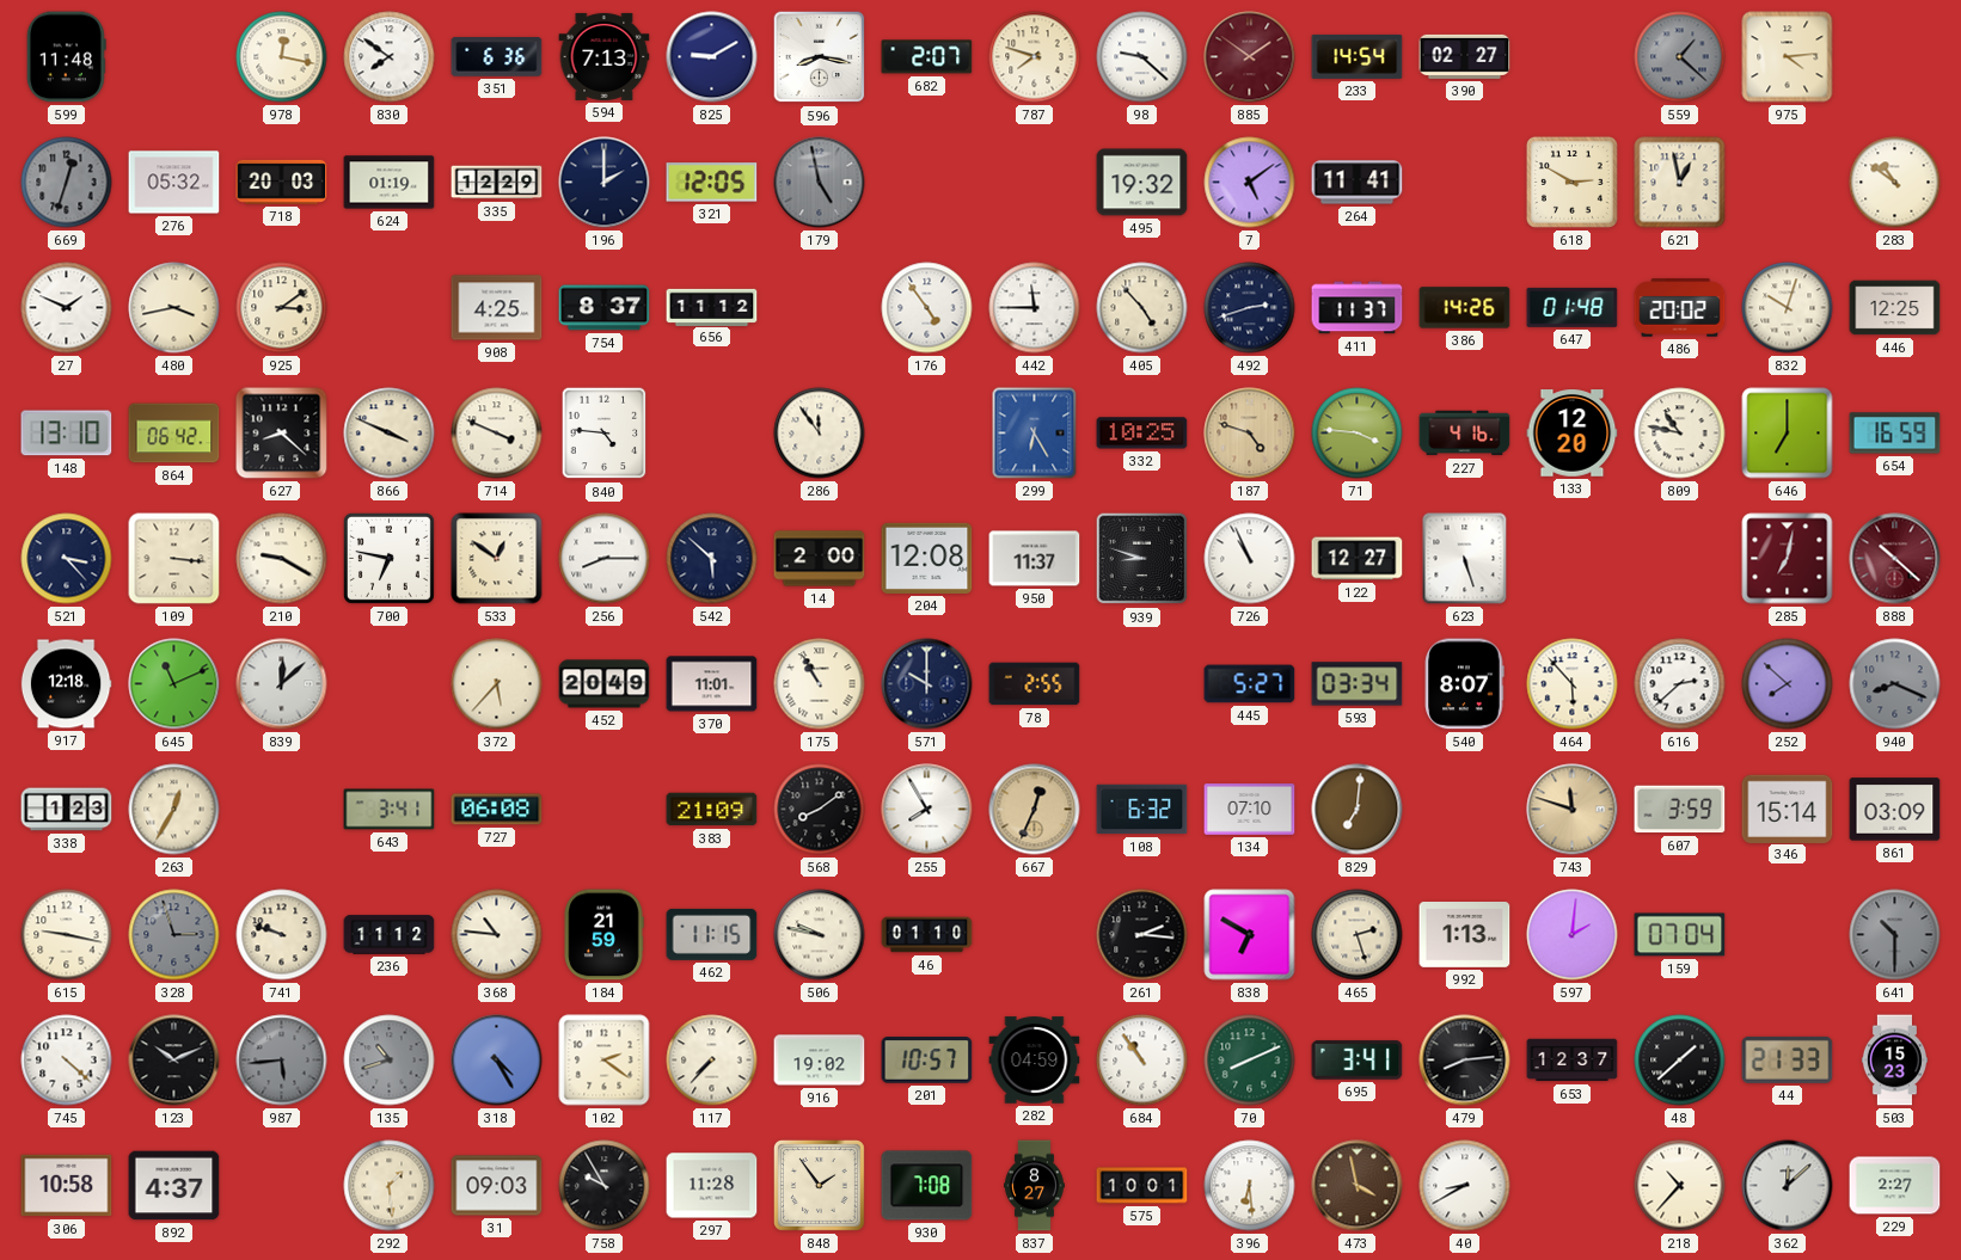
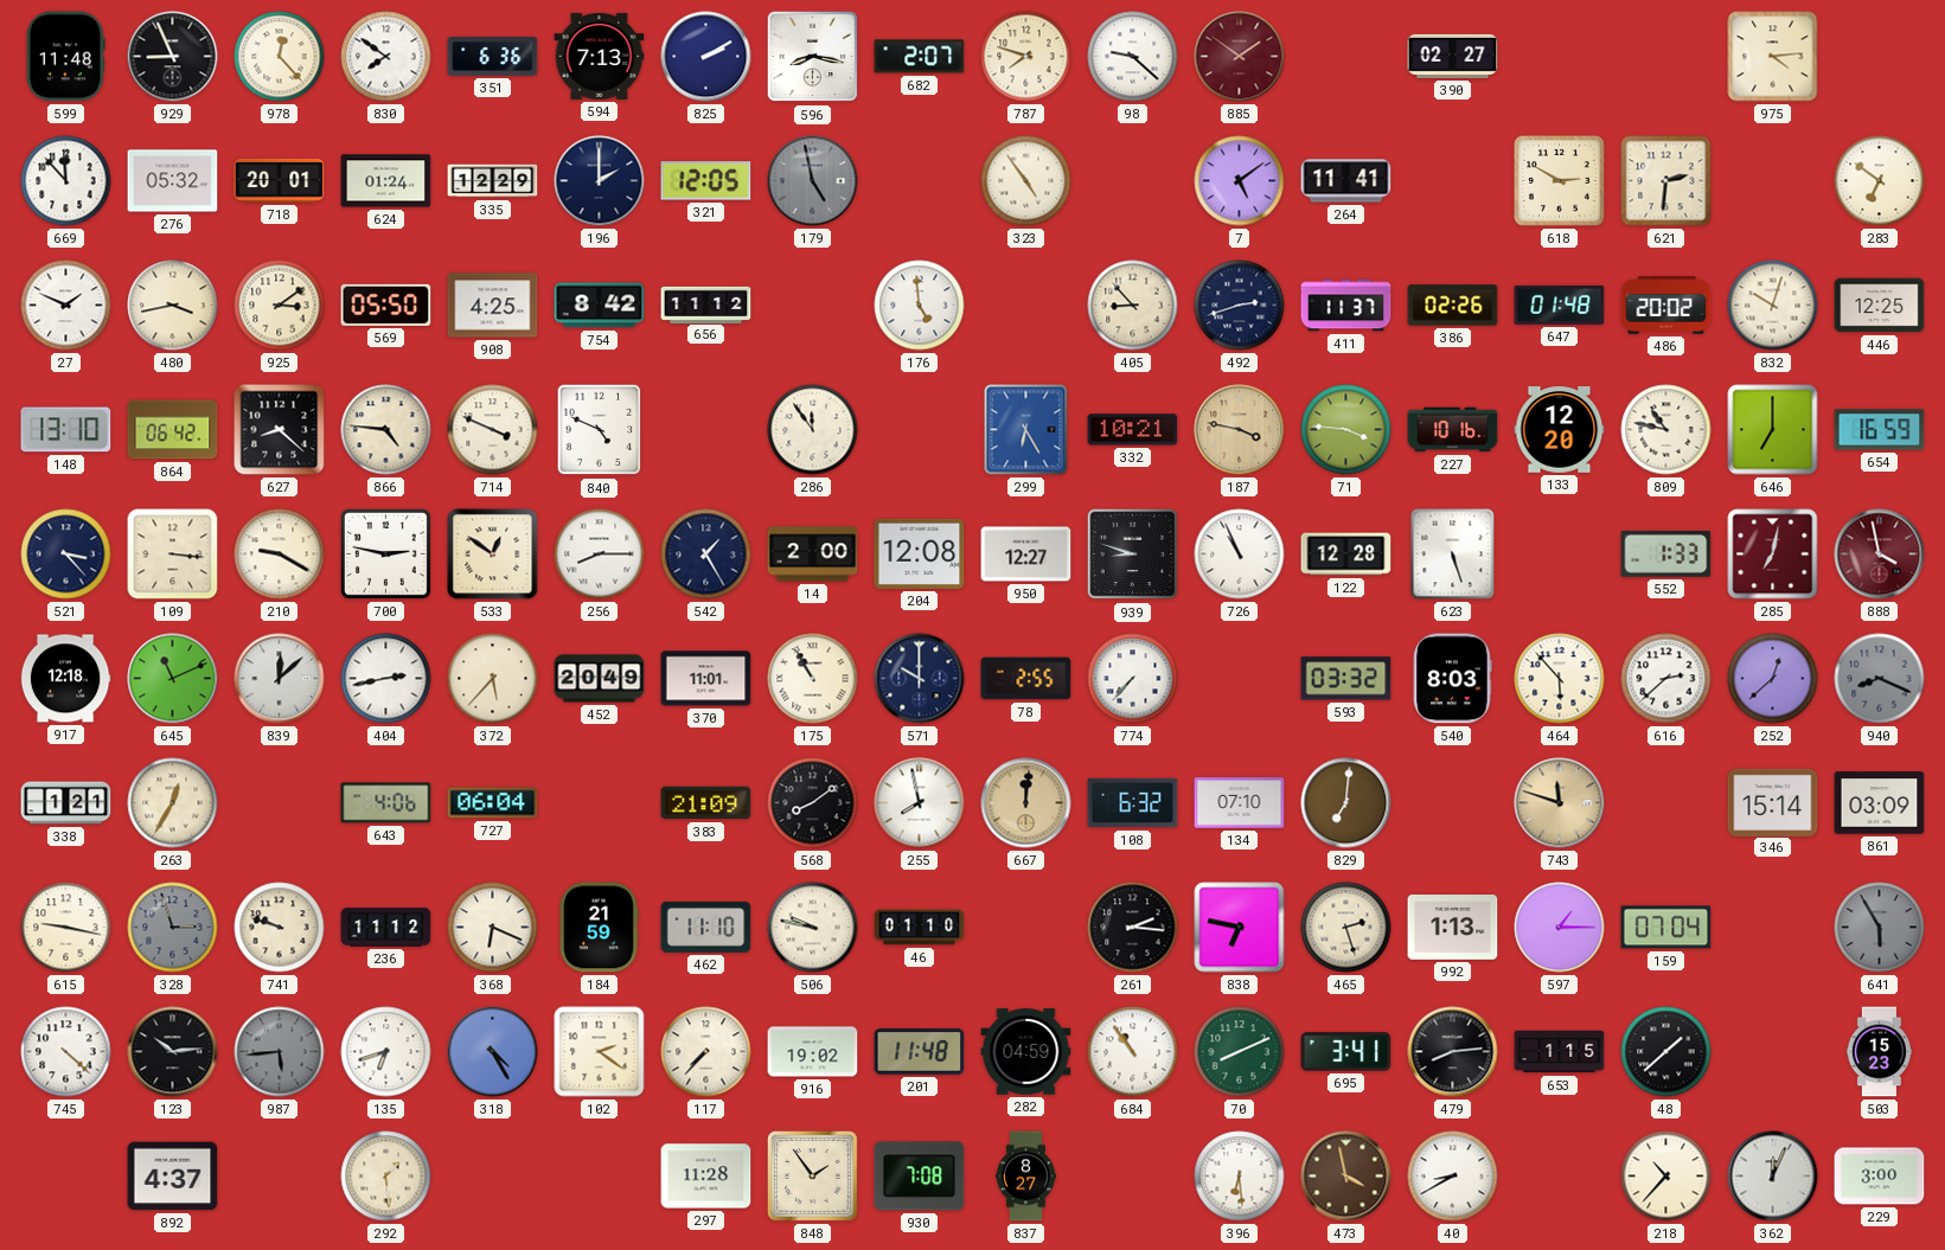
929: none -> 8:56 (173, 57)
978: 12:17 -> 12:23 (280, 57)
825: 9:10 -> 2:10 (706, 57)
233: 14:54 -> none (1358, 56)
559: 1:22 -> none (1680, 57)
669: 12:33 -> 11:53 (66, 181)
669 dial: grey -> white (66, 181)
718: 20:03 -> 20:01 (280, 180)
624: 01:19 -> 01:24 (386, 181)
323: none -> 4:54 (1026, 181)
495: 19:32 -> none (1142, 183)
621: 12:58 -> 2:31 (1666, 181)
283: 10:51 -> 6:51 (1880, 181)
569: none -> 05:50 (386, 305)
754: 8:37 -> 8:42 (600, 306)
176: 4:54 -> 4:59 (920, 306)
442: 11:45 -> none (1035, 308)
405: 4:53 -> 8:53 (1133, 306)
386: 14:26 -> 02:26 (1453, 306)
866: 3:49 -> 4:46 (386, 430)
840: 4:46 -> 4:49 (600, 430)
332: 10:25 -> 10:21 (1133, 430)
187: 4:48 -> 3:47 (1240, 430)
227: 4:16 -> 10:16 (1453, 430)
700: 6:47 -> 2:47 (385, 553)
542: 5:52 -> 1:25 (706, 555)
950: 11:37 -> 12:27 (1026, 555)
122: 12:27 -> 12:28 (1346, 555)
552: none -> 1:33 (1666, 555)
888: 10:22 -> 3:58 (1880, 555)
404: none -> 2:43 (386, 679)
774: none -> 7:37 (1133, 679)
445: 5:27 -> none (1250, 684)
593: 03:34 -> 03:32 (1346, 679)
540: 8:07 -> 8:03 (1452, 679)
252: 7:52 -> 12:38 (1773, 679)
338: 1:23 -> 1:21 (66, 803)
643: 3:41 -> 4:06 (386, 803)
727: 06:08 -> 06:04 (493, 803)
255: 7:55 -> 7:58 (920, 803)
667: 12:34 -> 12:01 (1026, 803)
607: 3:59 -> none (1680, 810)
368: 10:46 -> 6:19 (493, 928)
462: 11:15 -> 11:10 (706, 927)
838: 6:50 -> 6:47 (1240, 928)
597: 2:01 -> 1:15 (1560, 928)
641: 10:30 -> 5:55 (1880, 928)
123: 10:11 -> 10:14 (173, 1052)
135: 10:42 -> 6:42 (386, 1052)
135 dial: grey -> white (386, 1052)
201: 10:57 -> 11:48 (920, 1052)
653: 12:37 -> 1:15 (1560, 1052)
44: 21:33 -> none (1788, 1059)
306: 10:58 -> none (67, 1186)
31: 09:03 -> none (497, 1186)
758: 9:55 -> none (605, 1186)
575: 10:01 -> none (1142, 1186)
362: 12:08 -> 12:04 (1773, 1177)
229: 2:27 -> 3:00 (1880, 1177)
